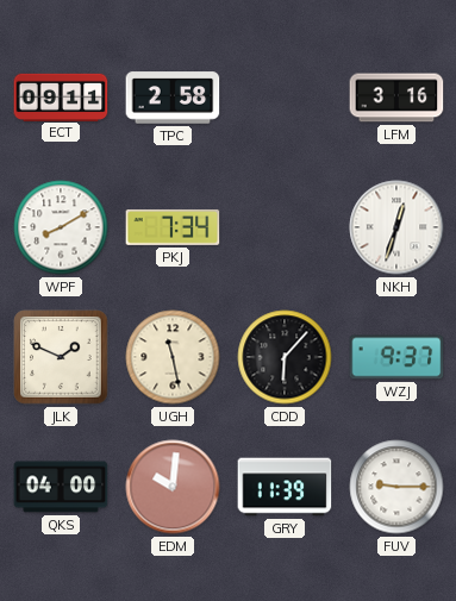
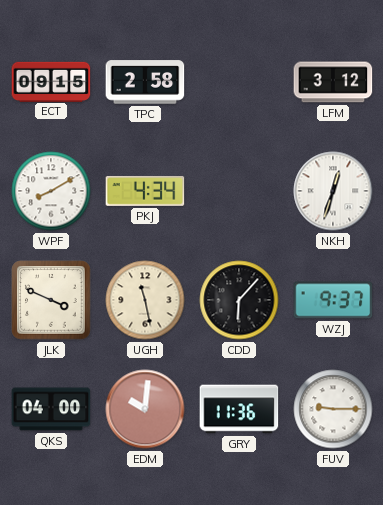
ECT: 09:11 -> 09:15 (51, 81)
LFM: 3:16 -> 3:12 (333, 82)
PKJ: 7:34 -> 4:34 (145, 191)
JLK: 1:49 -> 3:49 (51, 300)
GRY: 11:39 -> 11:36 (239, 409)
